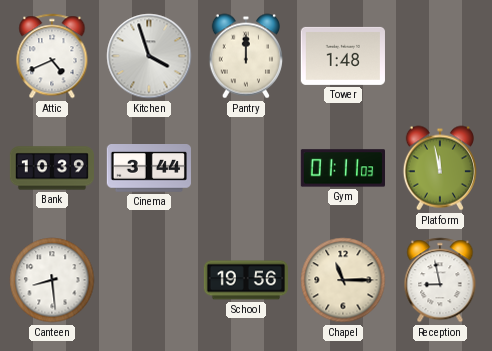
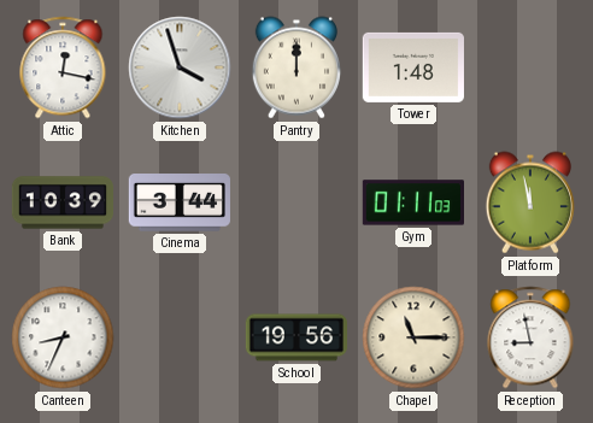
Attic: 4:41 -> 12:17 (63, 67)
Canteen: 8:29 -> 8:34 (63, 337)
